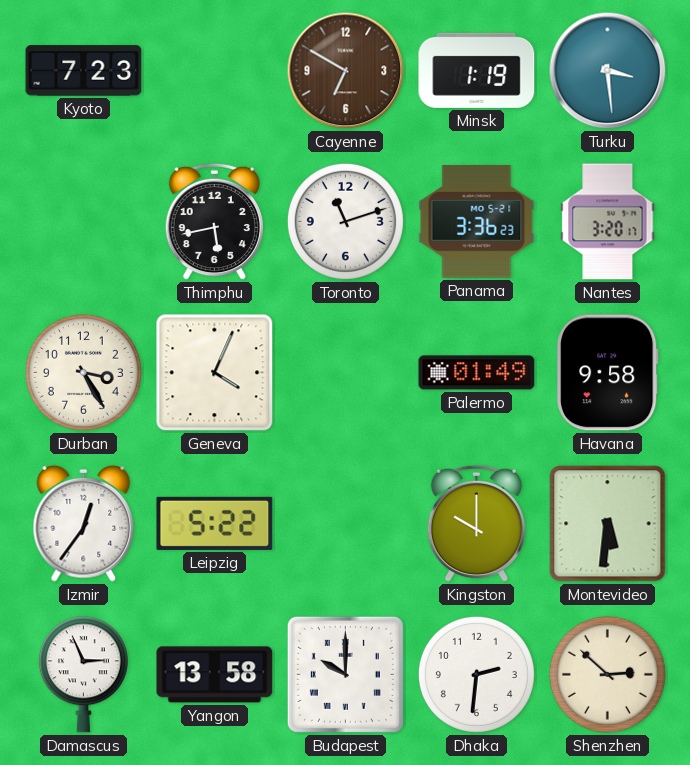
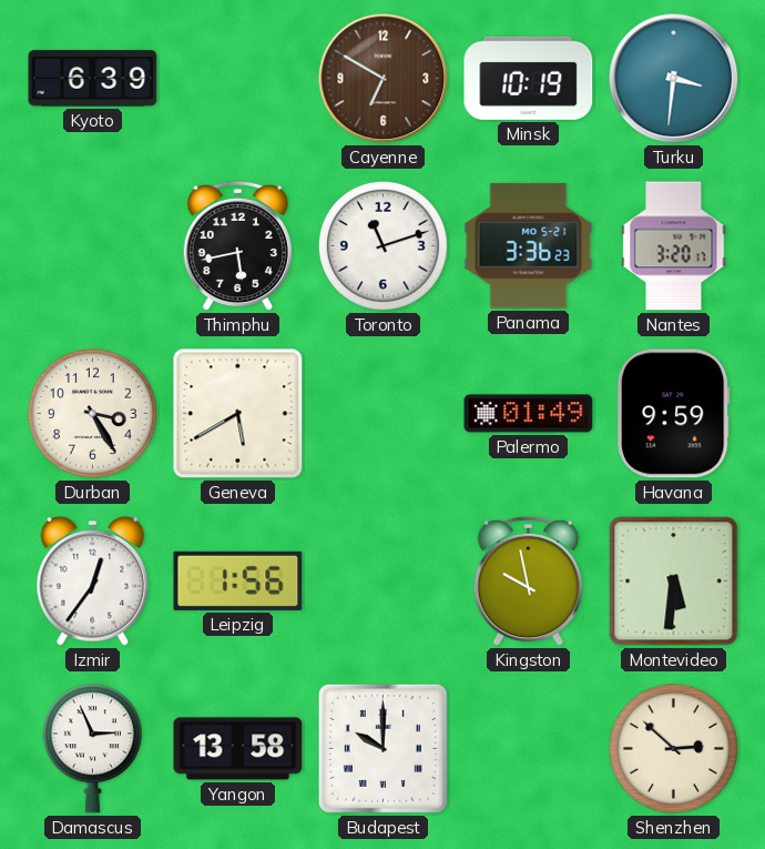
Kyoto: 7:23 -> 6:39 (93, 79)
Minsk: 1:19 -> 10:19 (529, 78)
Turku: 3:29 -> 3:31 (674, 79)
Geneva: 4:04 -> 5:40 (238, 414)
Havana: 9:58 -> 9:59 (674, 414)
Leipzig: 5:22 -> 1:56 (238, 580)
Kingston: 10:00 -> 9:58 (528, 582)
Dhaka: 2:31 -> none (476, 674)
